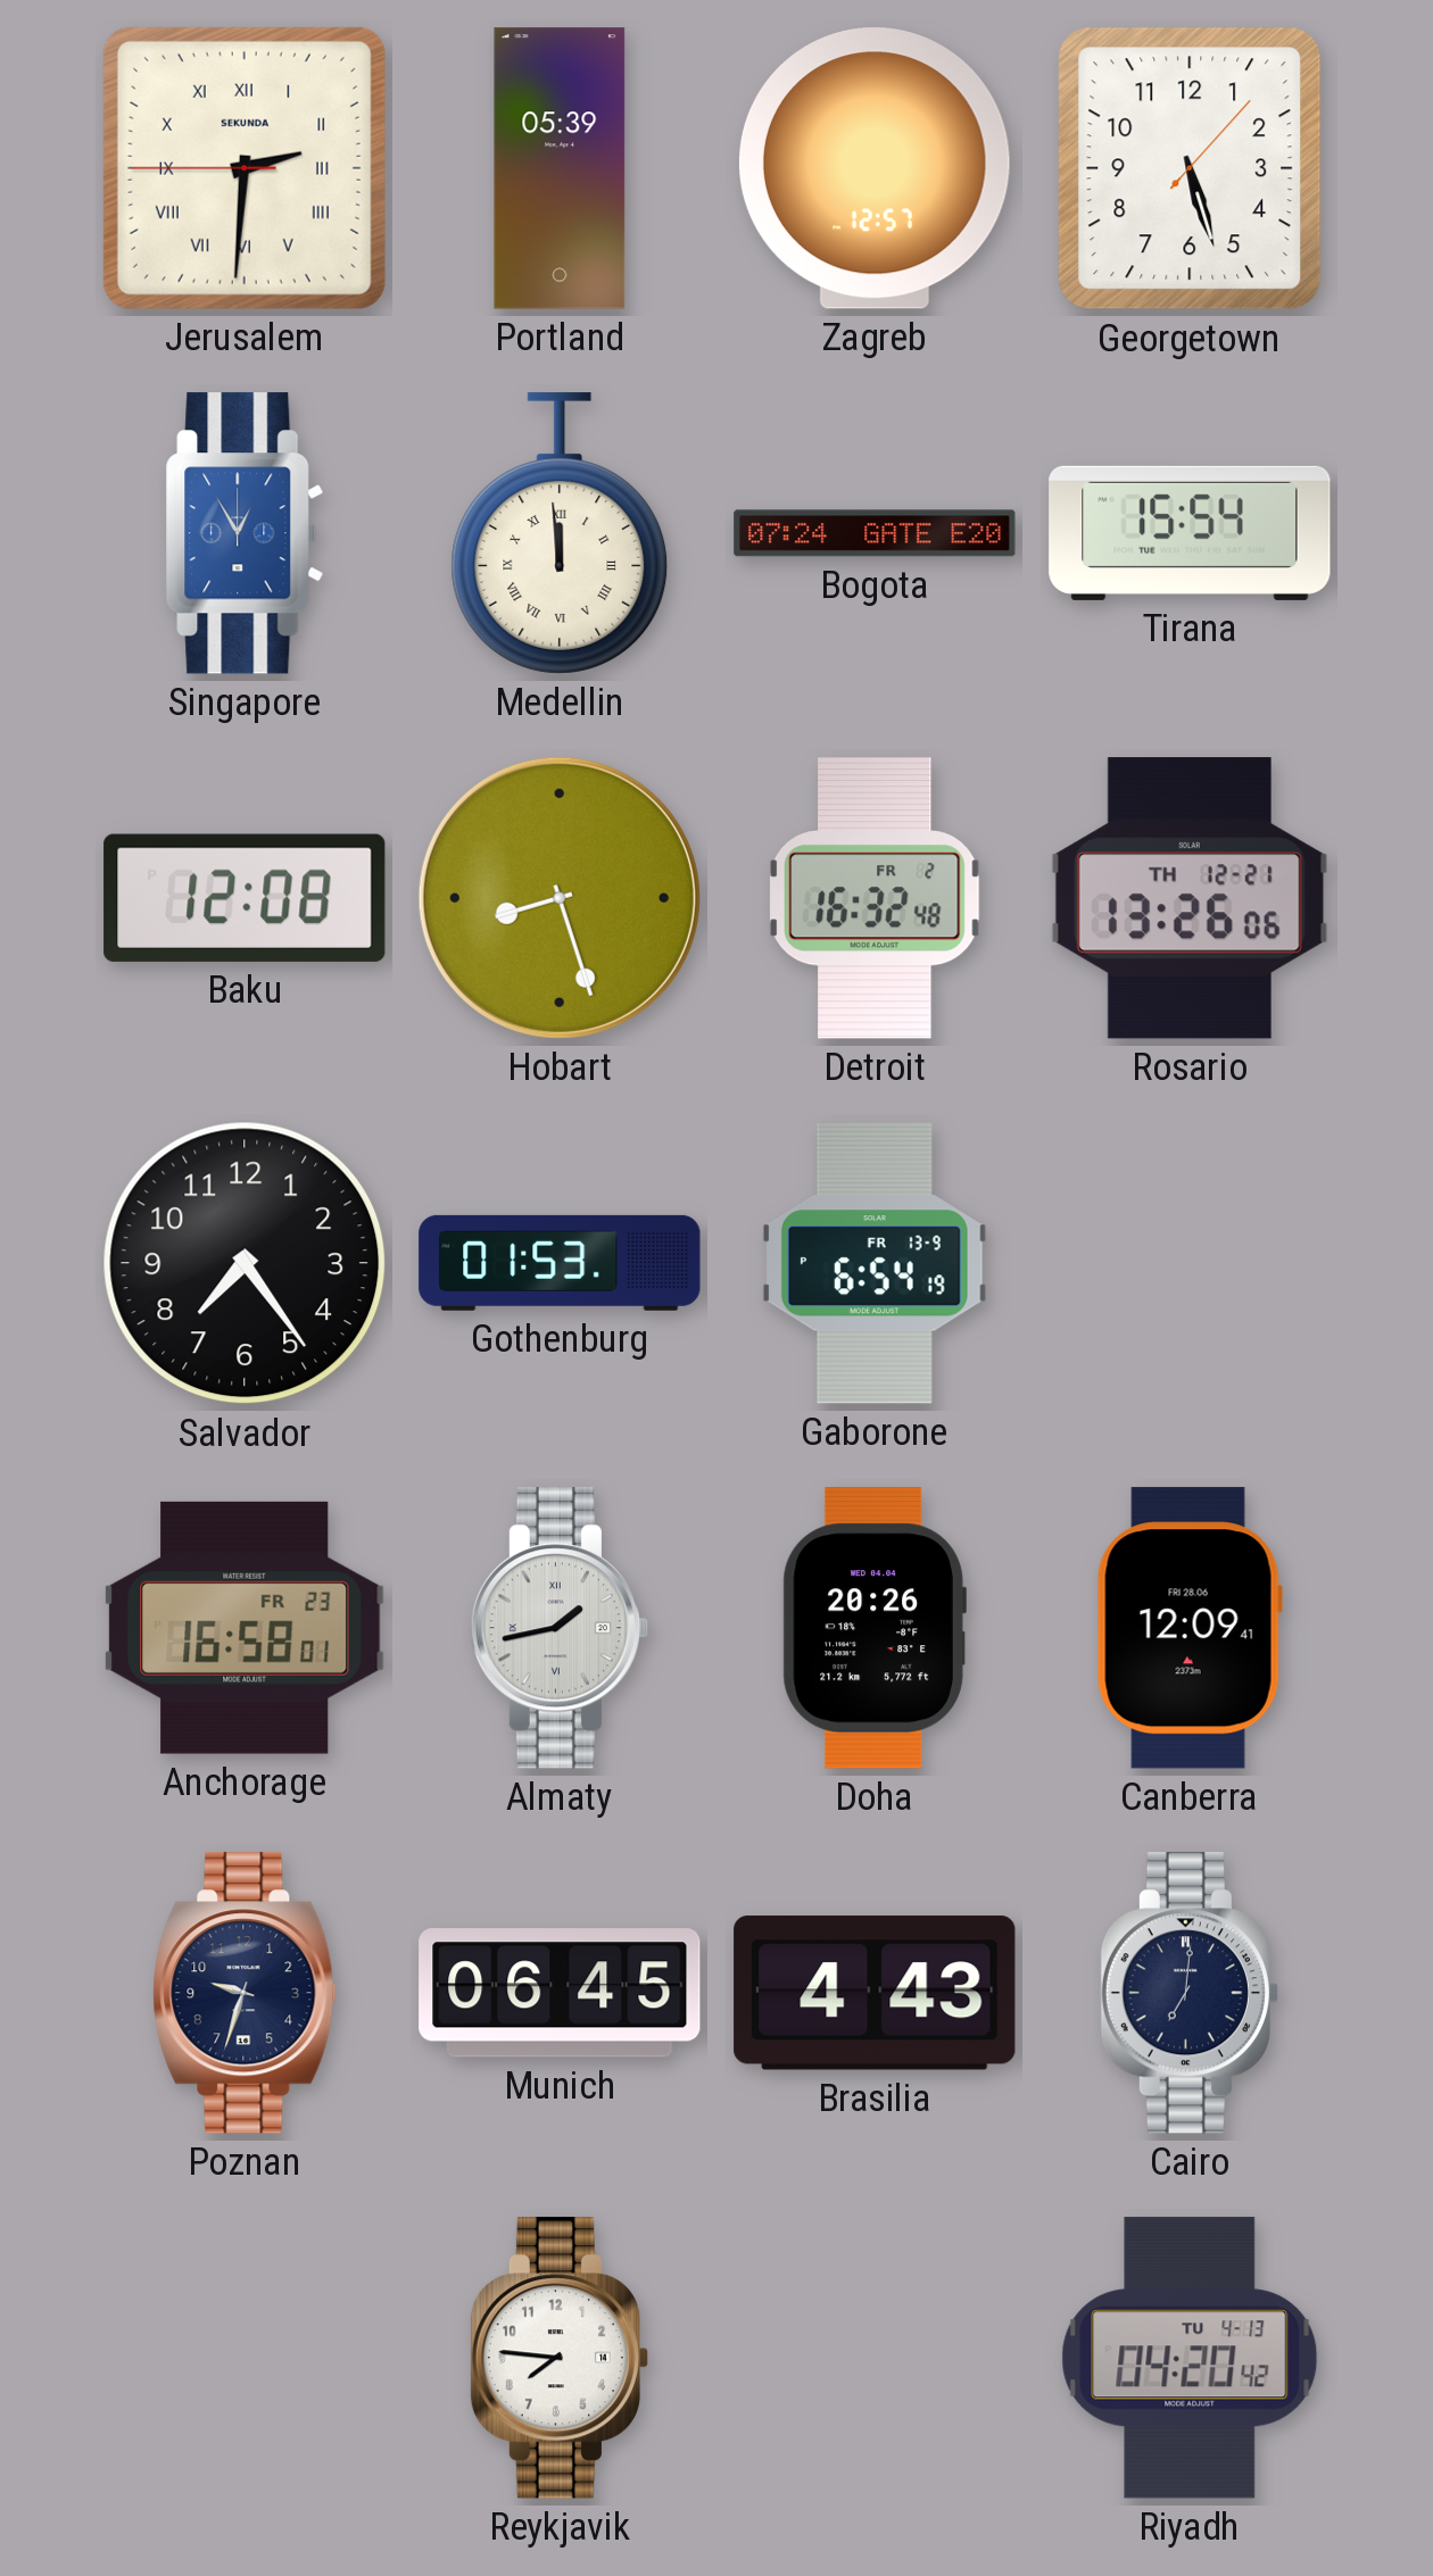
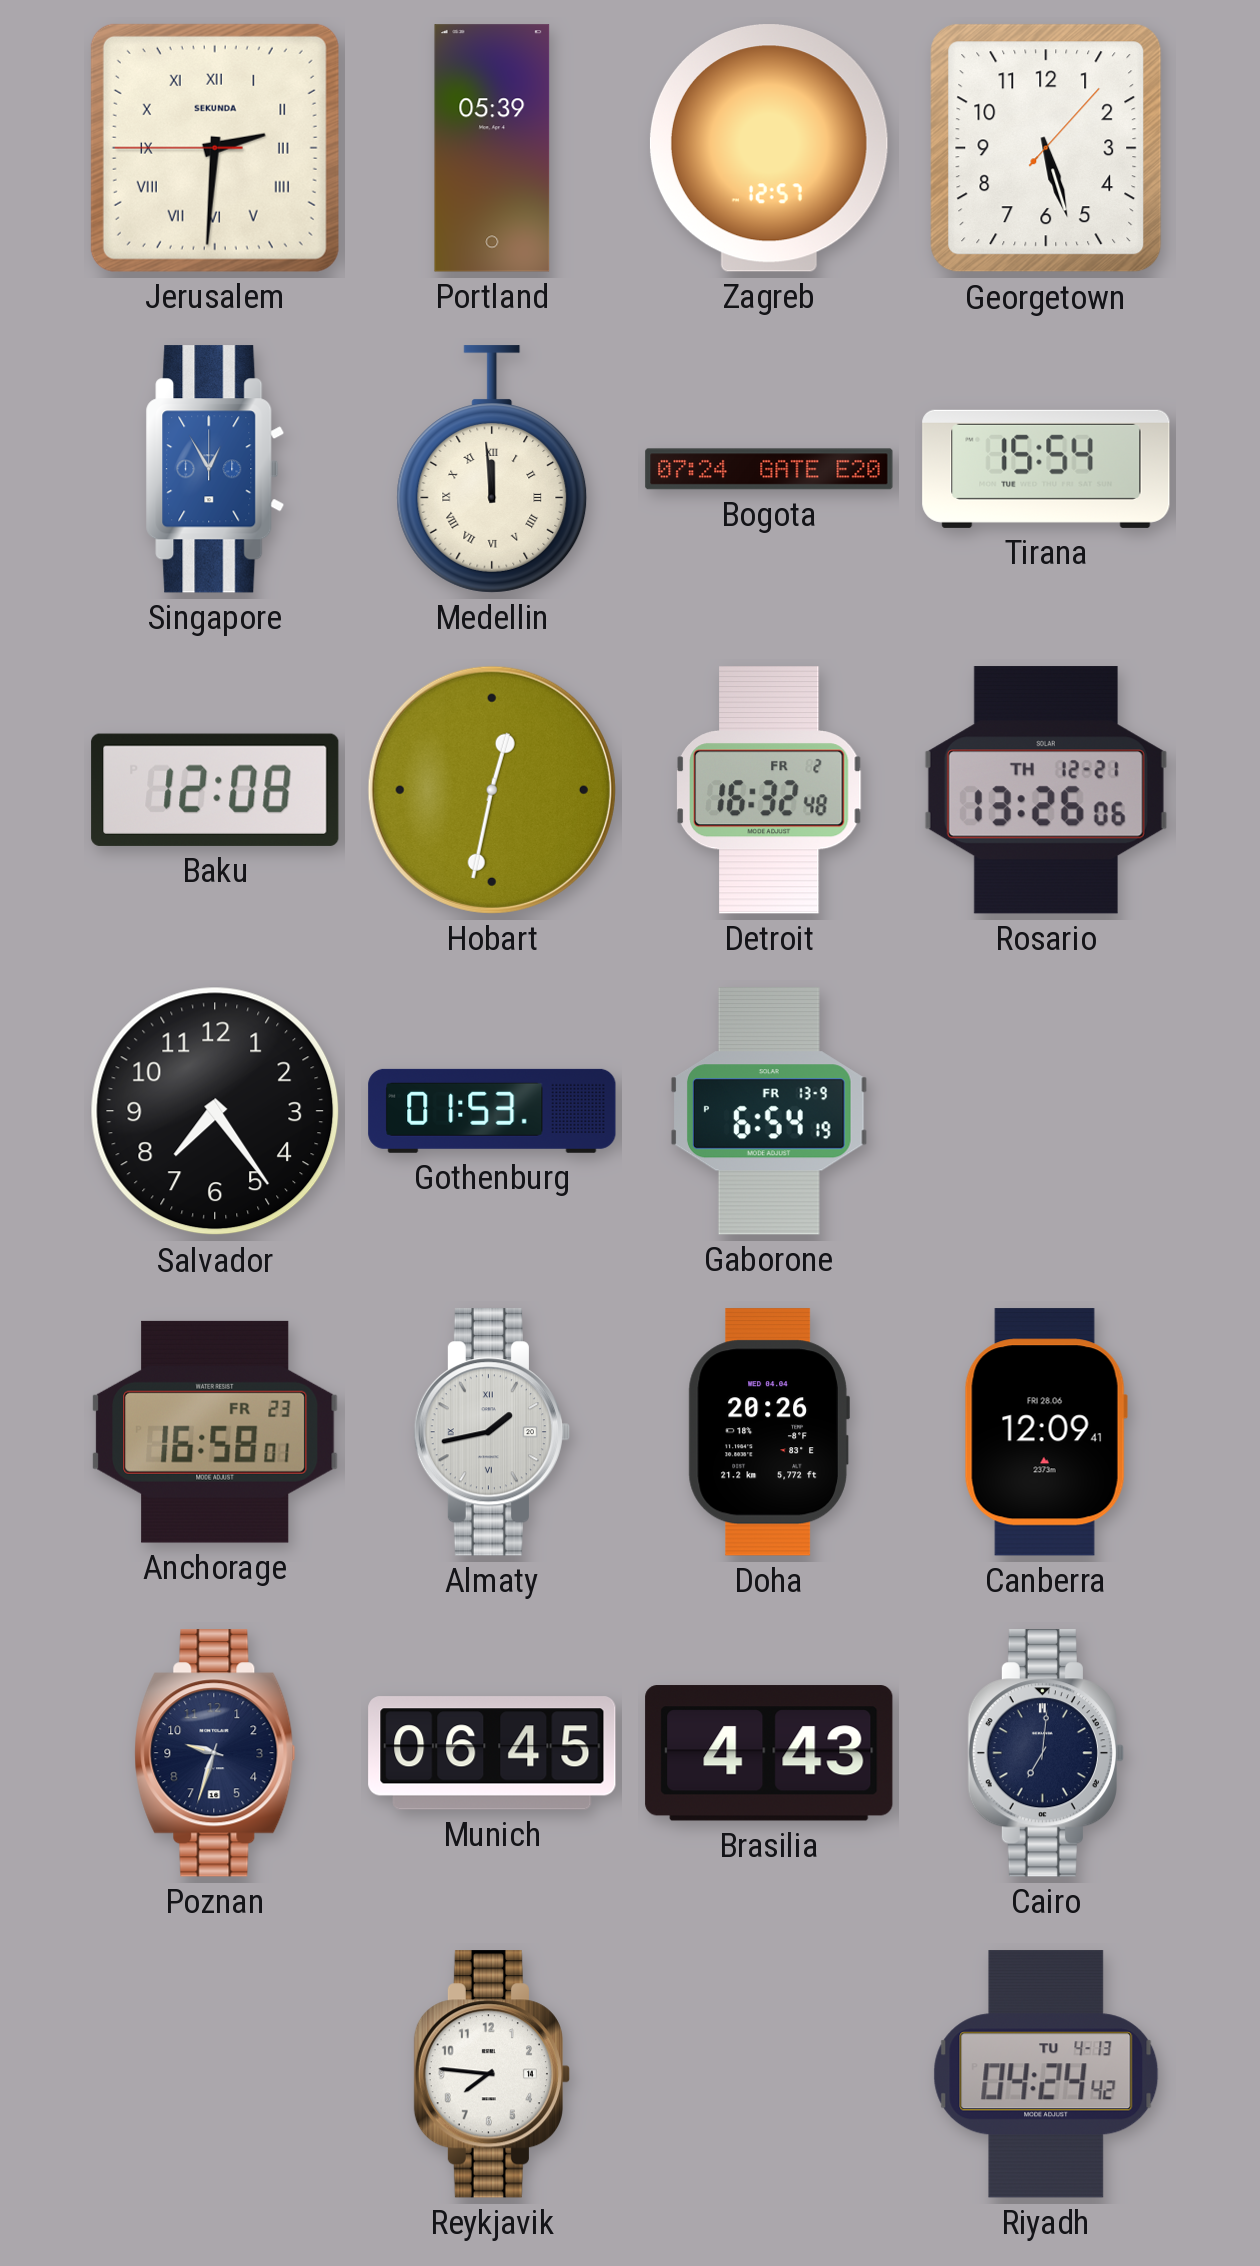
Hobart: 8:27 -> 12:32 (492, 790)
Riyadh: 04:20 -> 04:24 (1046, 2074)
